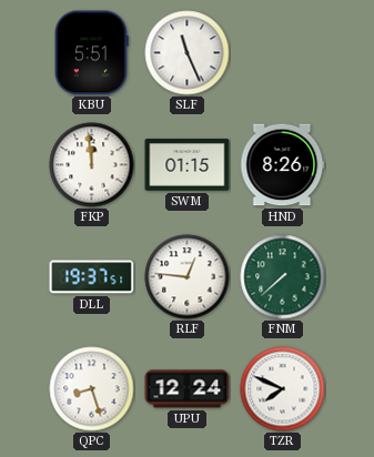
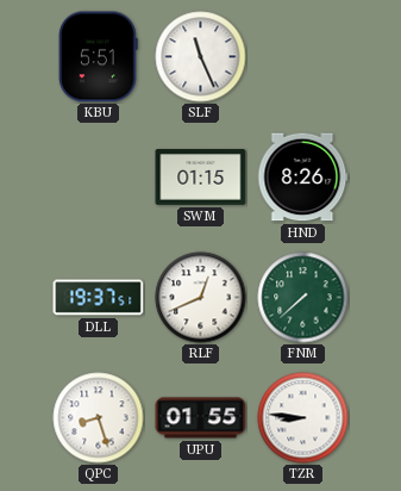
FKP: 11:59 -> none (92, 165)
RLF: 12:46 -> 12:41 (201, 298)
UPU: 12:24 -> 01:55 (201, 418)
TZR: 7:49 -> 8:46 (303, 418)
